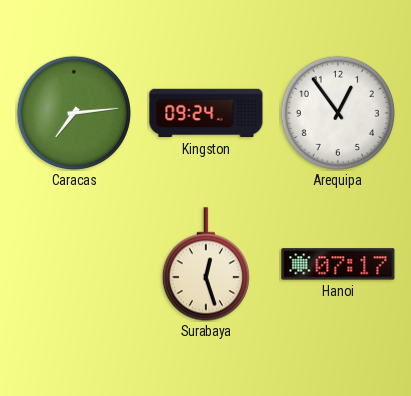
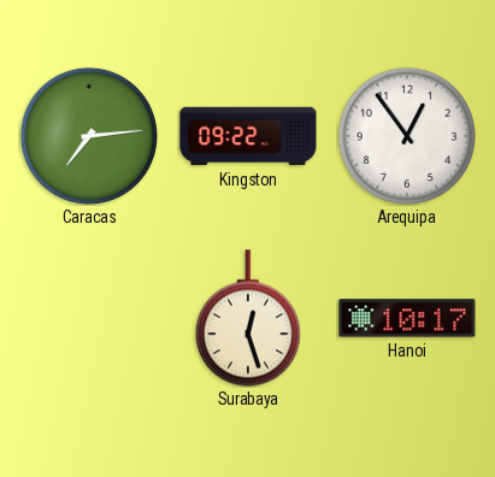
Kingston: 09:24 -> 09:22 (248, 136)
Hanoi: 07:17 -> 10:17 (407, 318)
